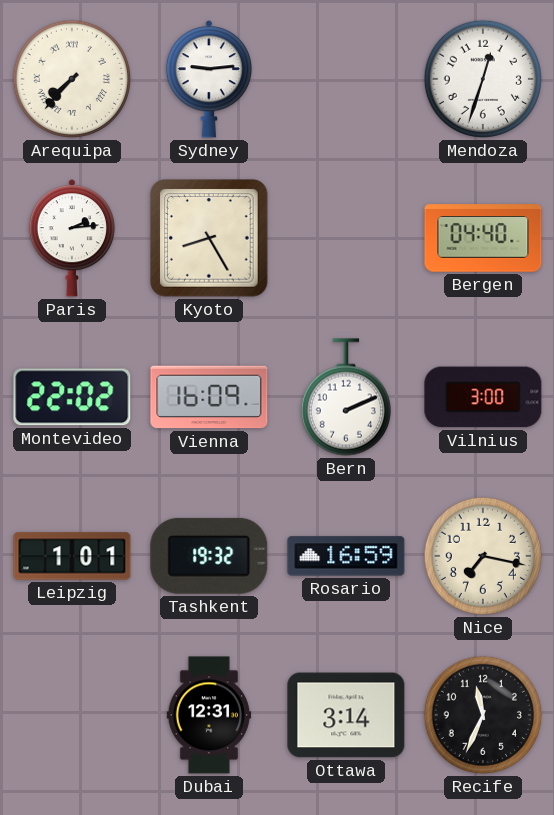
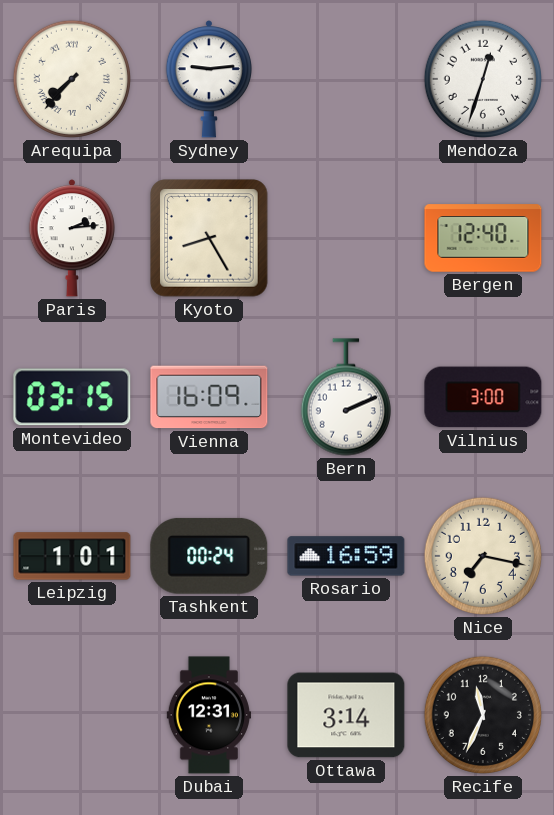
Bergen: 04:40 -> 12:40 (483, 238)
Montevideo: 22:02 -> 03:15 (72, 397)
Tashkent: 19:32 -> 00:24 (209, 556)
